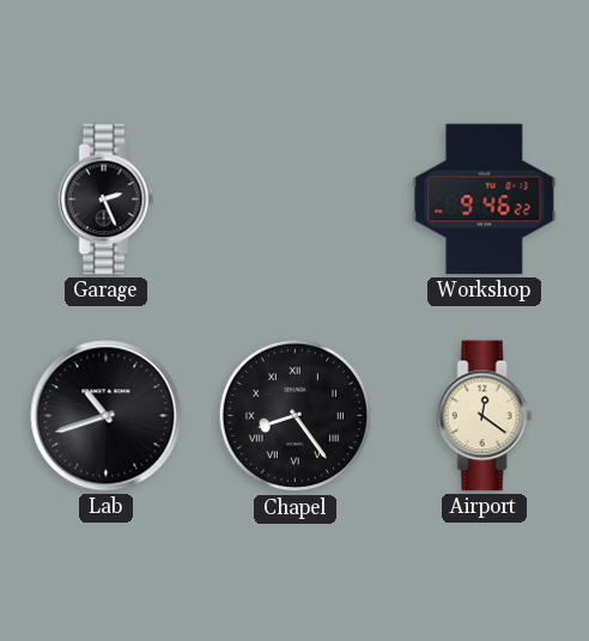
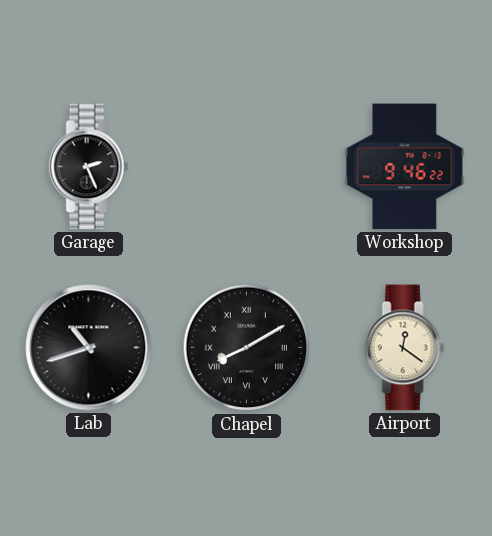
Chapel: 8:24 -> 8:10 (247, 348)
